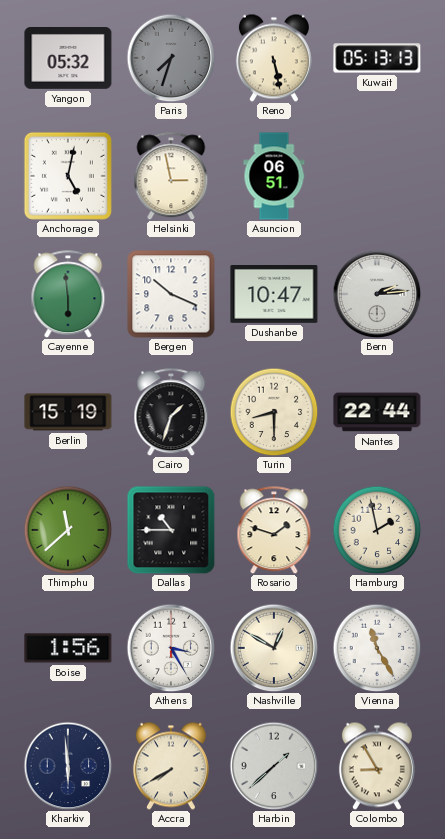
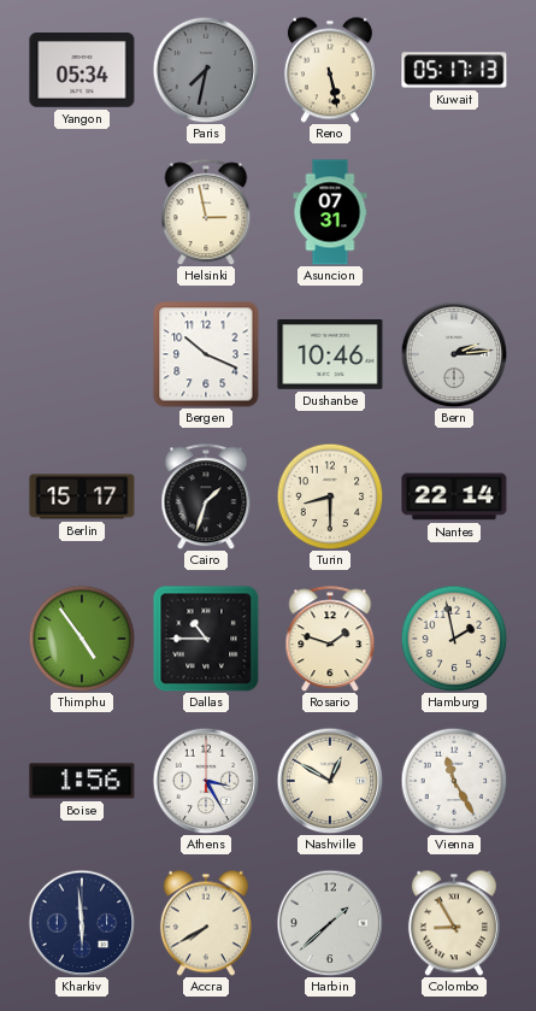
Yangon: 05:32 -> 05:34 (82, 71)
Paris: 7:33 -> 7:32 (206, 70)
Kuwait: 05:13 -> 05:17 (454, 70)
Anchorage: 5:02 -> none (68, 176)
Asuncion: 06:51 -> 07:31 (330, 212)
Cayenne: 5:59 -> none (68, 294)
Dushanbe: 10:47 -> 10:46 (330, 355)
Berlin: 15:19 -> 15:17 (82, 496)
Nantes: 22:44 -> 22:14 (454, 496)
Thimphu: 11:38 -> 4:54 (82, 639)
